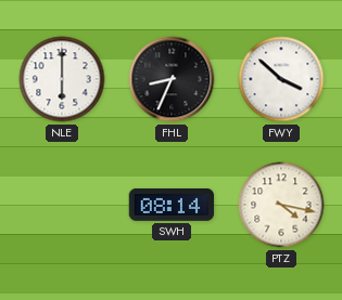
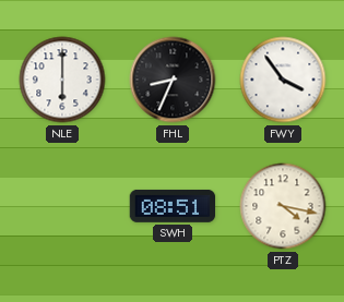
FWY: 3:52 -> 3:54 (283, 80)
SWH: 08:14 -> 08:51 (173, 206)
